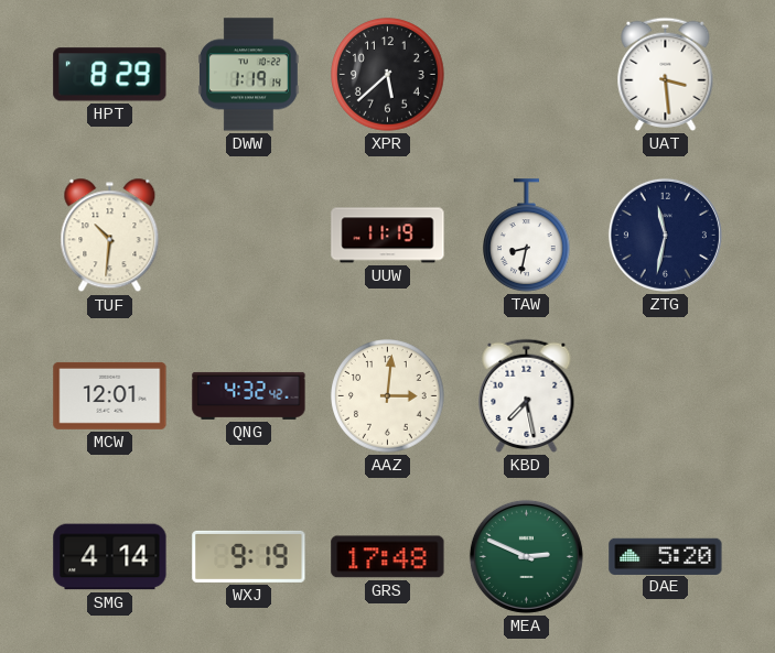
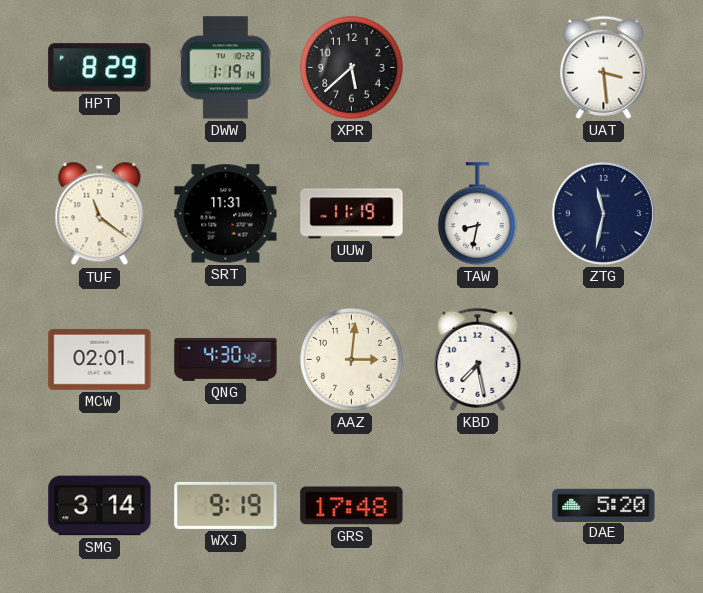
TUF: 10:31 -> 11:21 (100, 214)
SRT: none -> 11:31 (226, 214)
MCW: 12:01 -> 02:01 (100, 359)
QNG: 4:32 -> 4:30 (226, 359)
SMG: 4:14 -> 3:14 (100, 506)
MEA: 2:49 -> none (526, 556)
